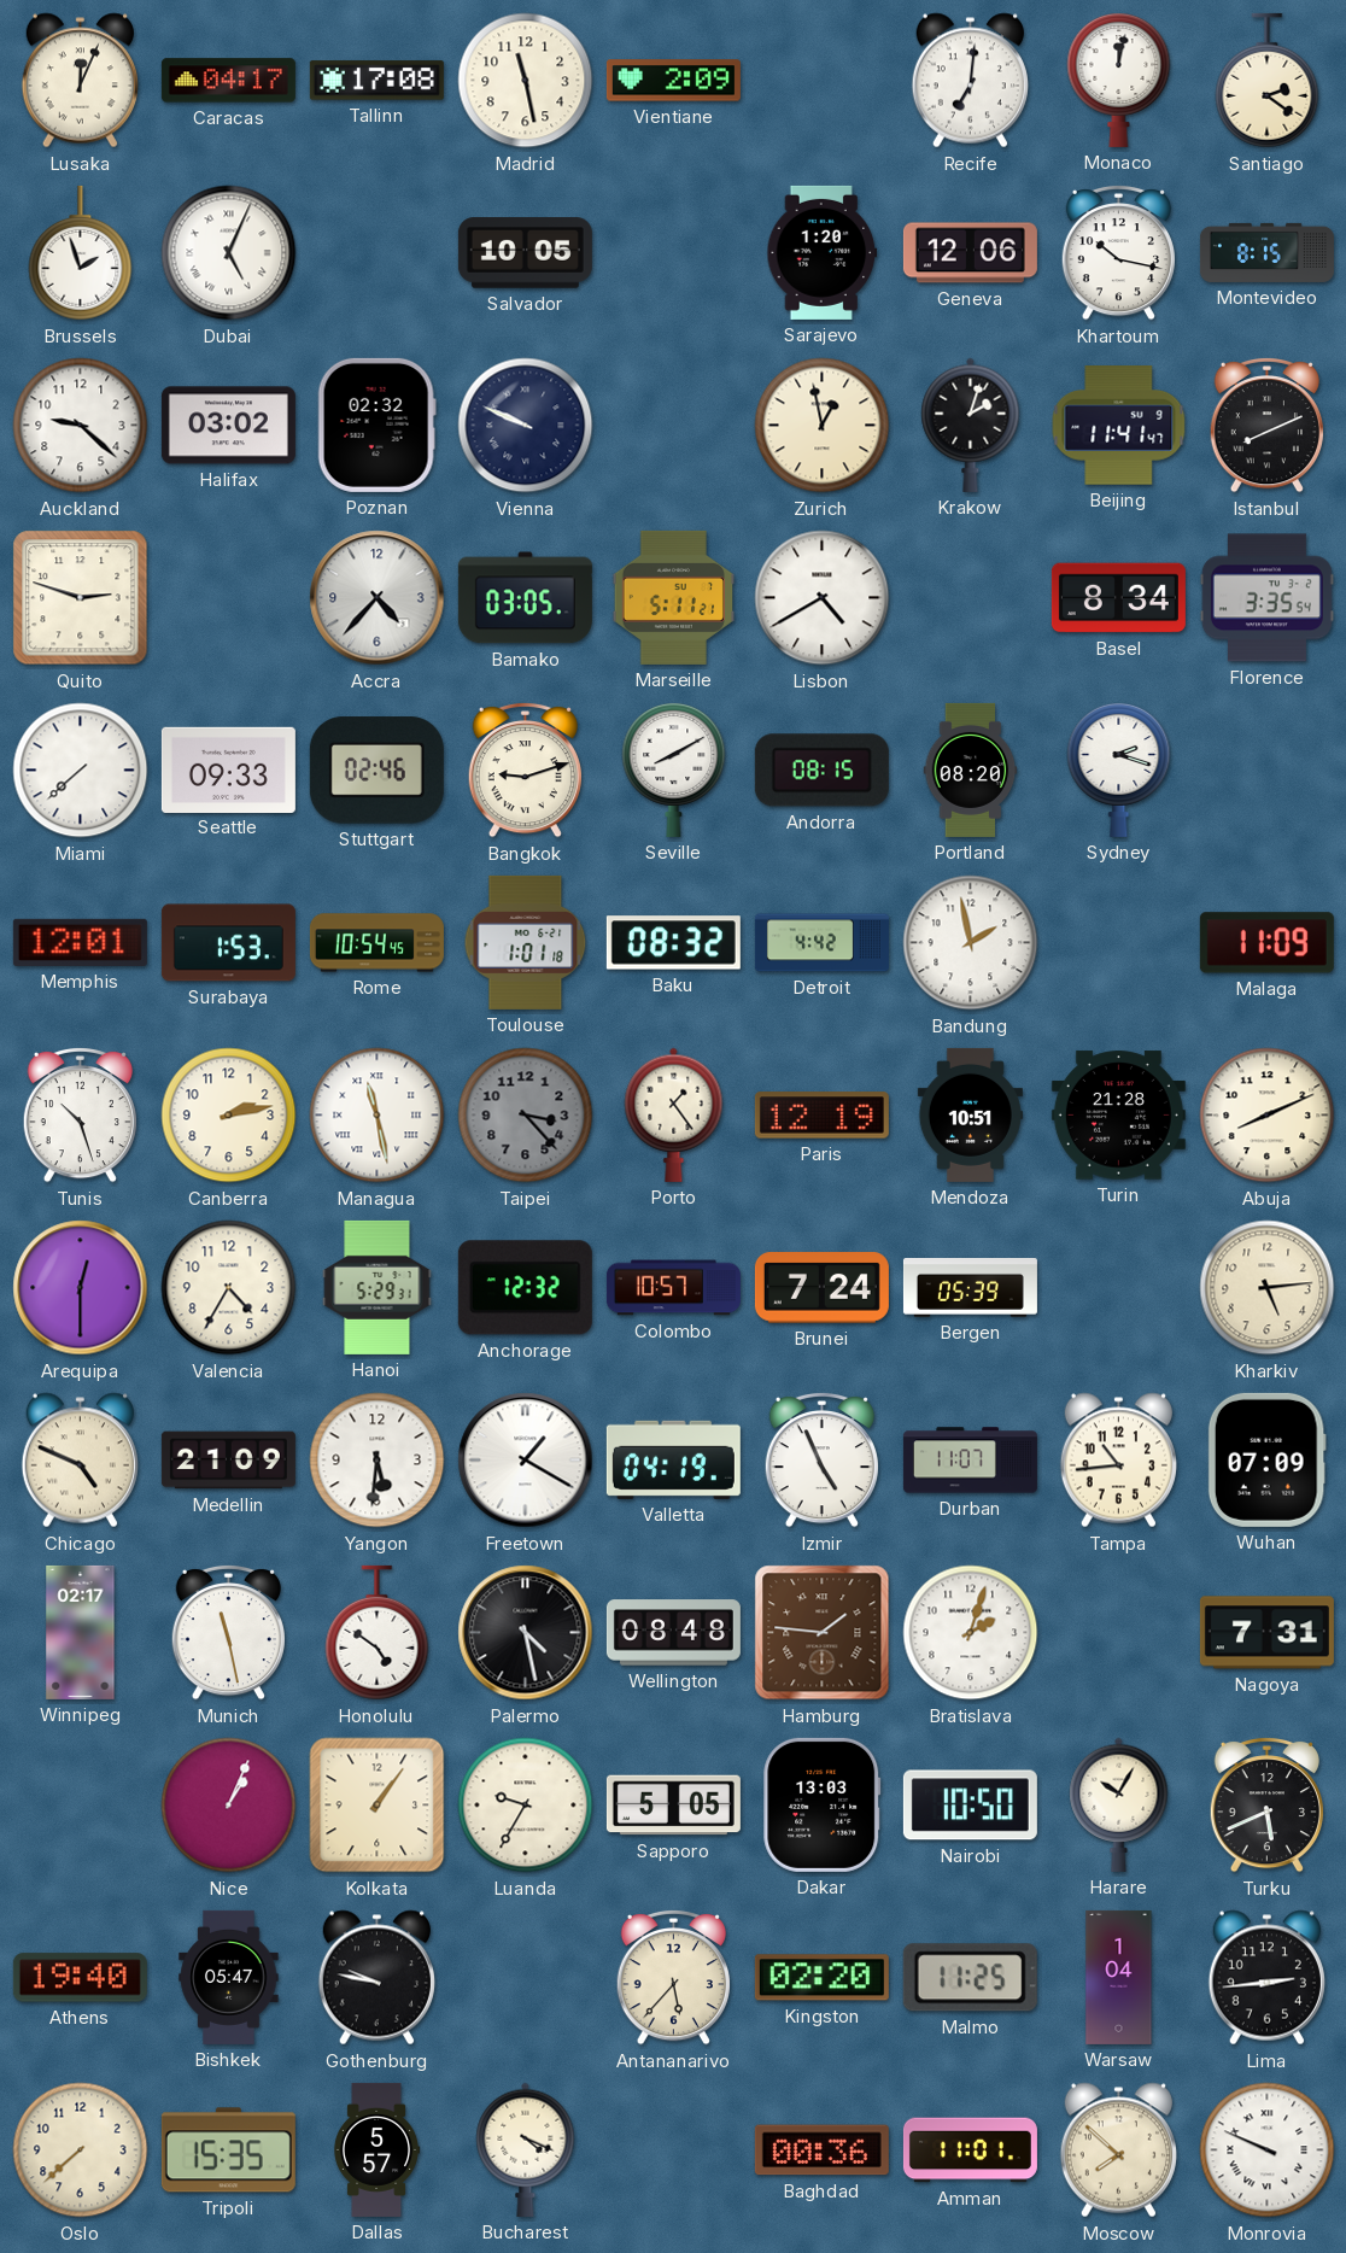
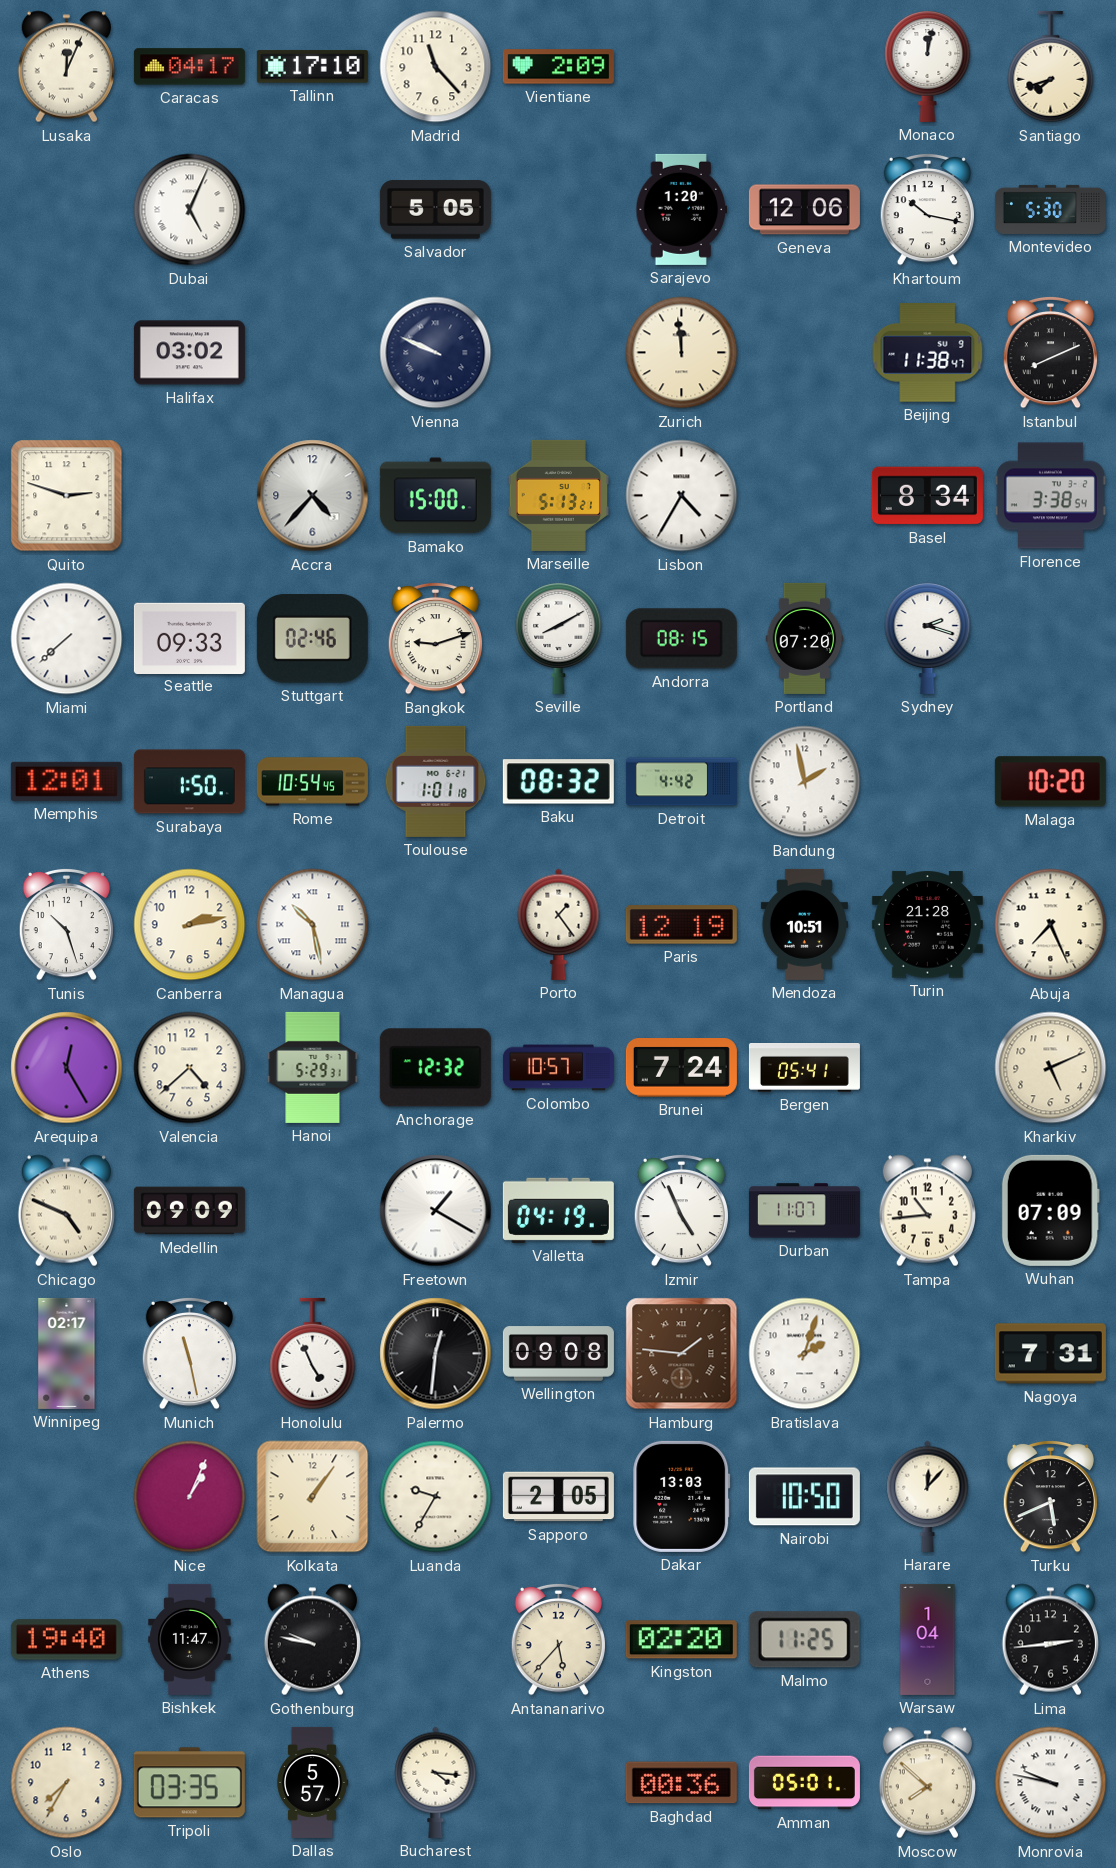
Tallinn: 17:08 -> 17:10 (312, 67)
Madrid: 11:28 -> 11:23 (436, 67)
Recife: 7:01 -> none (970, 81)
Santiago: 2:21 -> 7:42 (1051, 67)
Brussels: 1:57 -> none (81, 253)
Salvador: 10:05 -> 5:05 (435, 210)
Montevideo: 8:15 -> 5:30 (1050, 209)
Auckland: 9:22 -> none (81, 426)
Poznan: 02:32 -> none (376, 425)
Zurich: 12:58 -> 11:59 (682, 353)
Krakow: 2:03 -> none (971, 425)
Beijing: 11:41 -> 11:38 (928, 353)
Bamako: 03:05 -> 15:00 (435, 496)
Marseille: 5:11 -> 5:13 (558, 495)
Lisbon: 4:40 -> 4:35 (682, 496)
Florence: 3:35 -> 3:38 (1050, 496)
Portland: 08:20 -> 07:20 (805, 638)
Surabaya: 1:53 -> 1:50 (189, 782)
Malaga: 11:09 -> 10:20 (1050, 782)
Managua: 11:28 -> 10:28 (313, 925)
Taipei: 3:23 -> none (526, 1116)
Abuja: 8:11 -> 7:26 (1051, 925)
Arequipa: 12:30 -> 12:25 (67, 1068)
Valencia: 4:35 -> 4:38 (190, 1068)
Bergen: 05:39 -> 05:41 (804, 1068)
Kharkiv: 5:14 -> 5:11 (1051, 1068)
Medellin: 21:09 -> 09:09 (189, 1211)
Yangon: 5:31 -> none (378, 1461)
Honolulu: 4:51 -> 4:56 (313, 1354)
Palermo: 4:28 -> 12:31 (436, 1354)
Wellington: 08:48 -> 09:08 (558, 1354)
Sapporo: 5:05 -> 2:05 (558, 1497)
Harare: 10:05 -> 12:07 (928, 1496)
Bishkek: 05:47 -> 11:47 (190, 1639)
Oslo: 7:38 -> 7:35 (67, 1783)
Tripoli: 15:35 -> 03:35 (189, 1783)
Bucharest: 4:19 -> 4:16 (436, 1782)
Amman: 11:01 -> 05:01 (804, 1783)
Monrovia: 9:49 -> 9:47 (1051, 1783)
